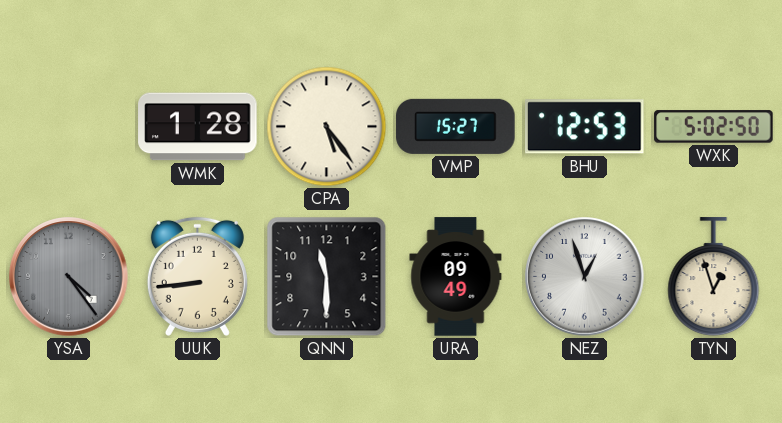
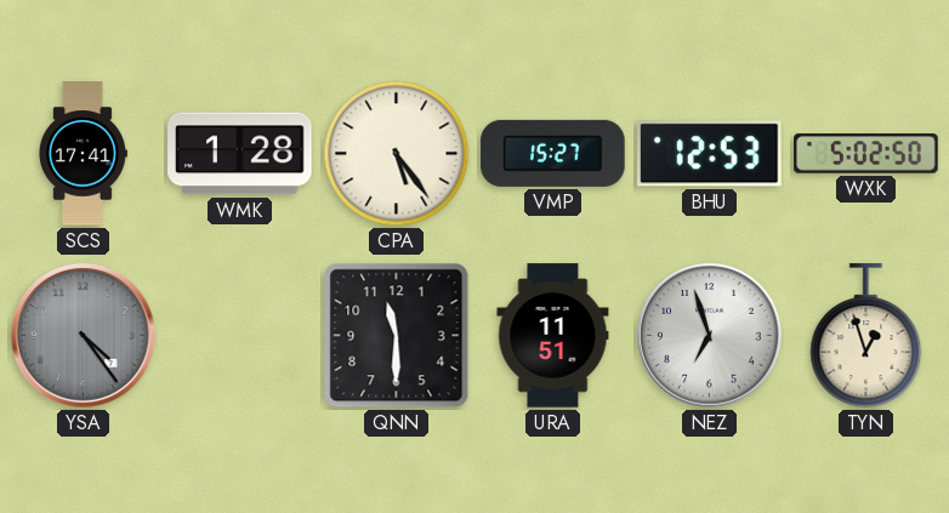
SCS: none -> 17:41 (83, 154)
UUK: 8:44 -> none (197, 276)
URA: 09:49 -> 11:51 (553, 336)
NEZ: 12:57 -> 6:57 (710, 336)
